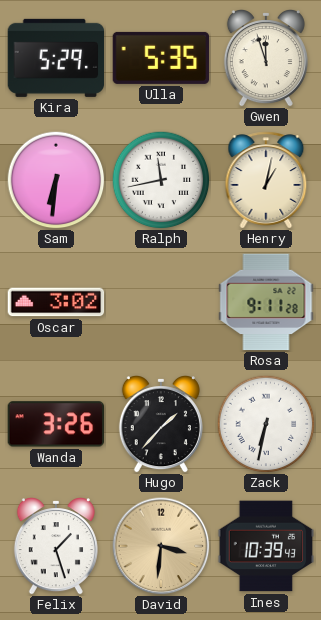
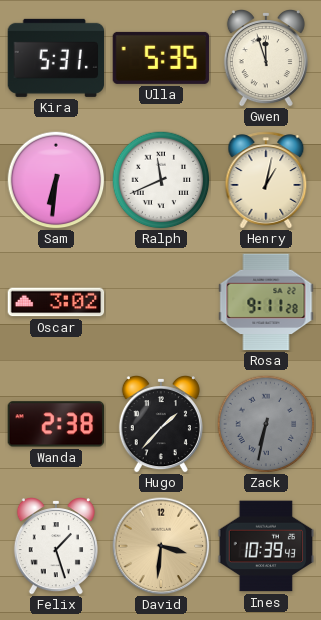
Kira: 5:29 -> 5:31 (56, 58)
Ralph: 11:43 -> 11:41 (161, 180)
Wanda: 3:26 -> 2:38 (56, 424)
Zack dial: white -> grey (266, 424)
